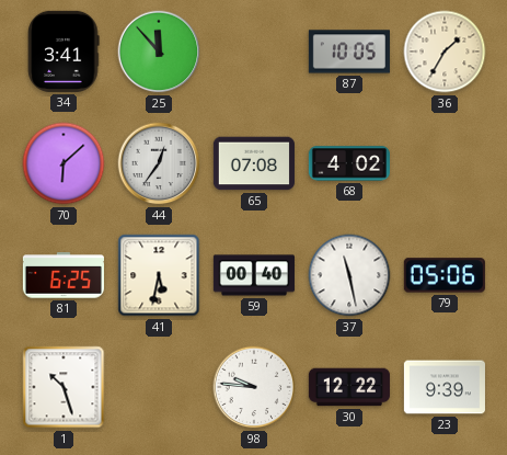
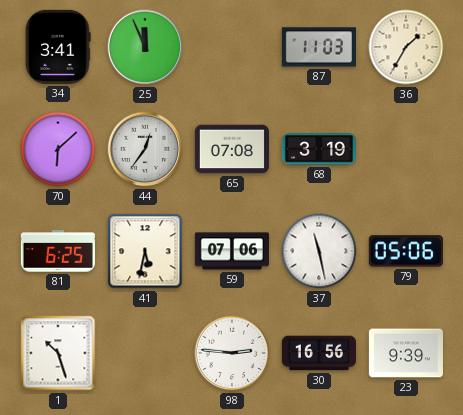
25: 11:53 -> 11:56 (145, 47)
87: 10:05 -> 11:03 (319, 47)
68: 4:02 -> 3:19 (319, 149)
59: 00:40 -> 07:06 (232, 251)
98: 9:46 -> 2:46 (232, 353)
30: 12:22 -> 16:56 (319, 353)
